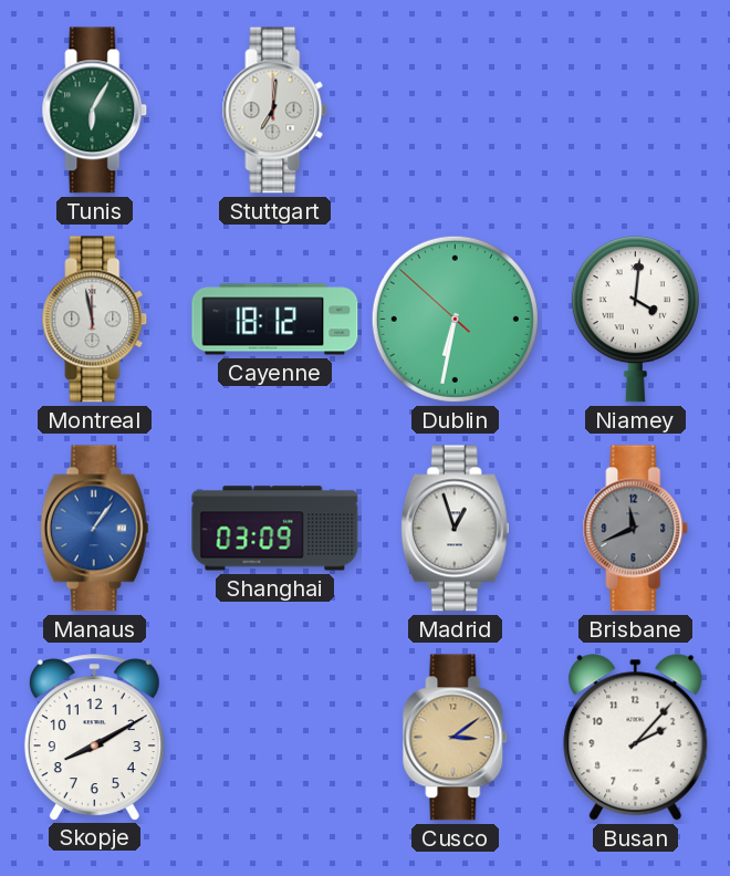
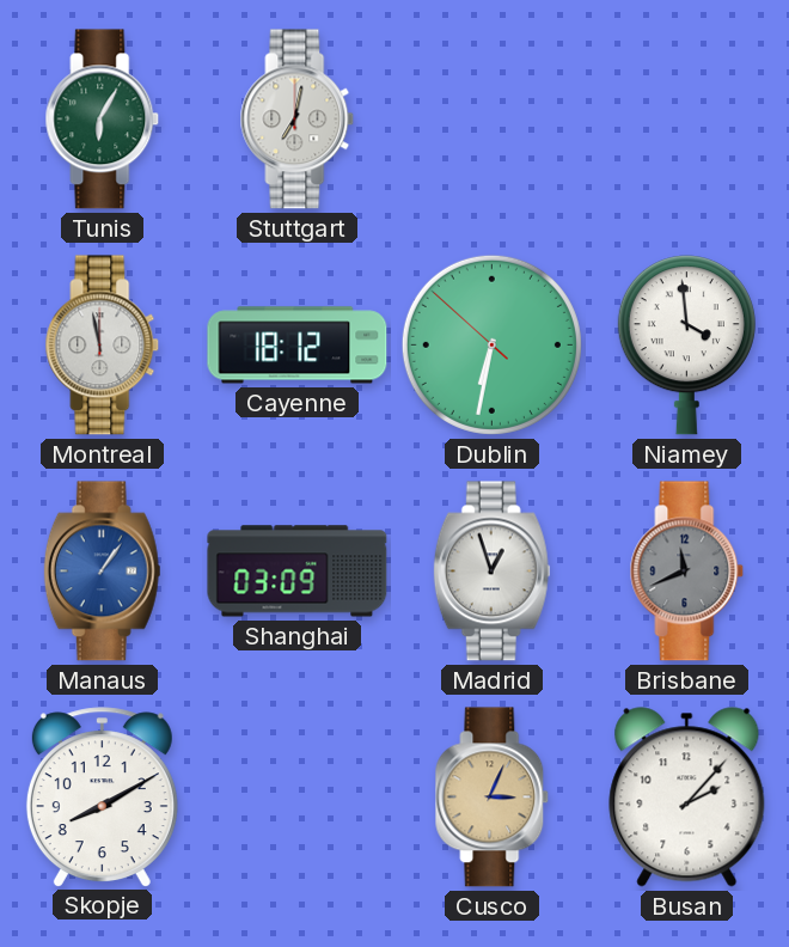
Stuttgart: 7:01 -> 7:02 (298, 120)
Niamey: 4:01 -> 3:59 (686, 346)
Cusco: 3:09 -> 3:04 (493, 798)
